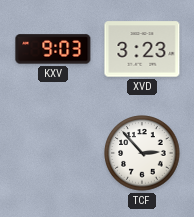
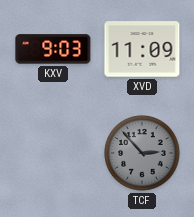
XVD: 3:23 -> 11:09 (142, 49)
TCF dial: white -> grey (142, 153)
